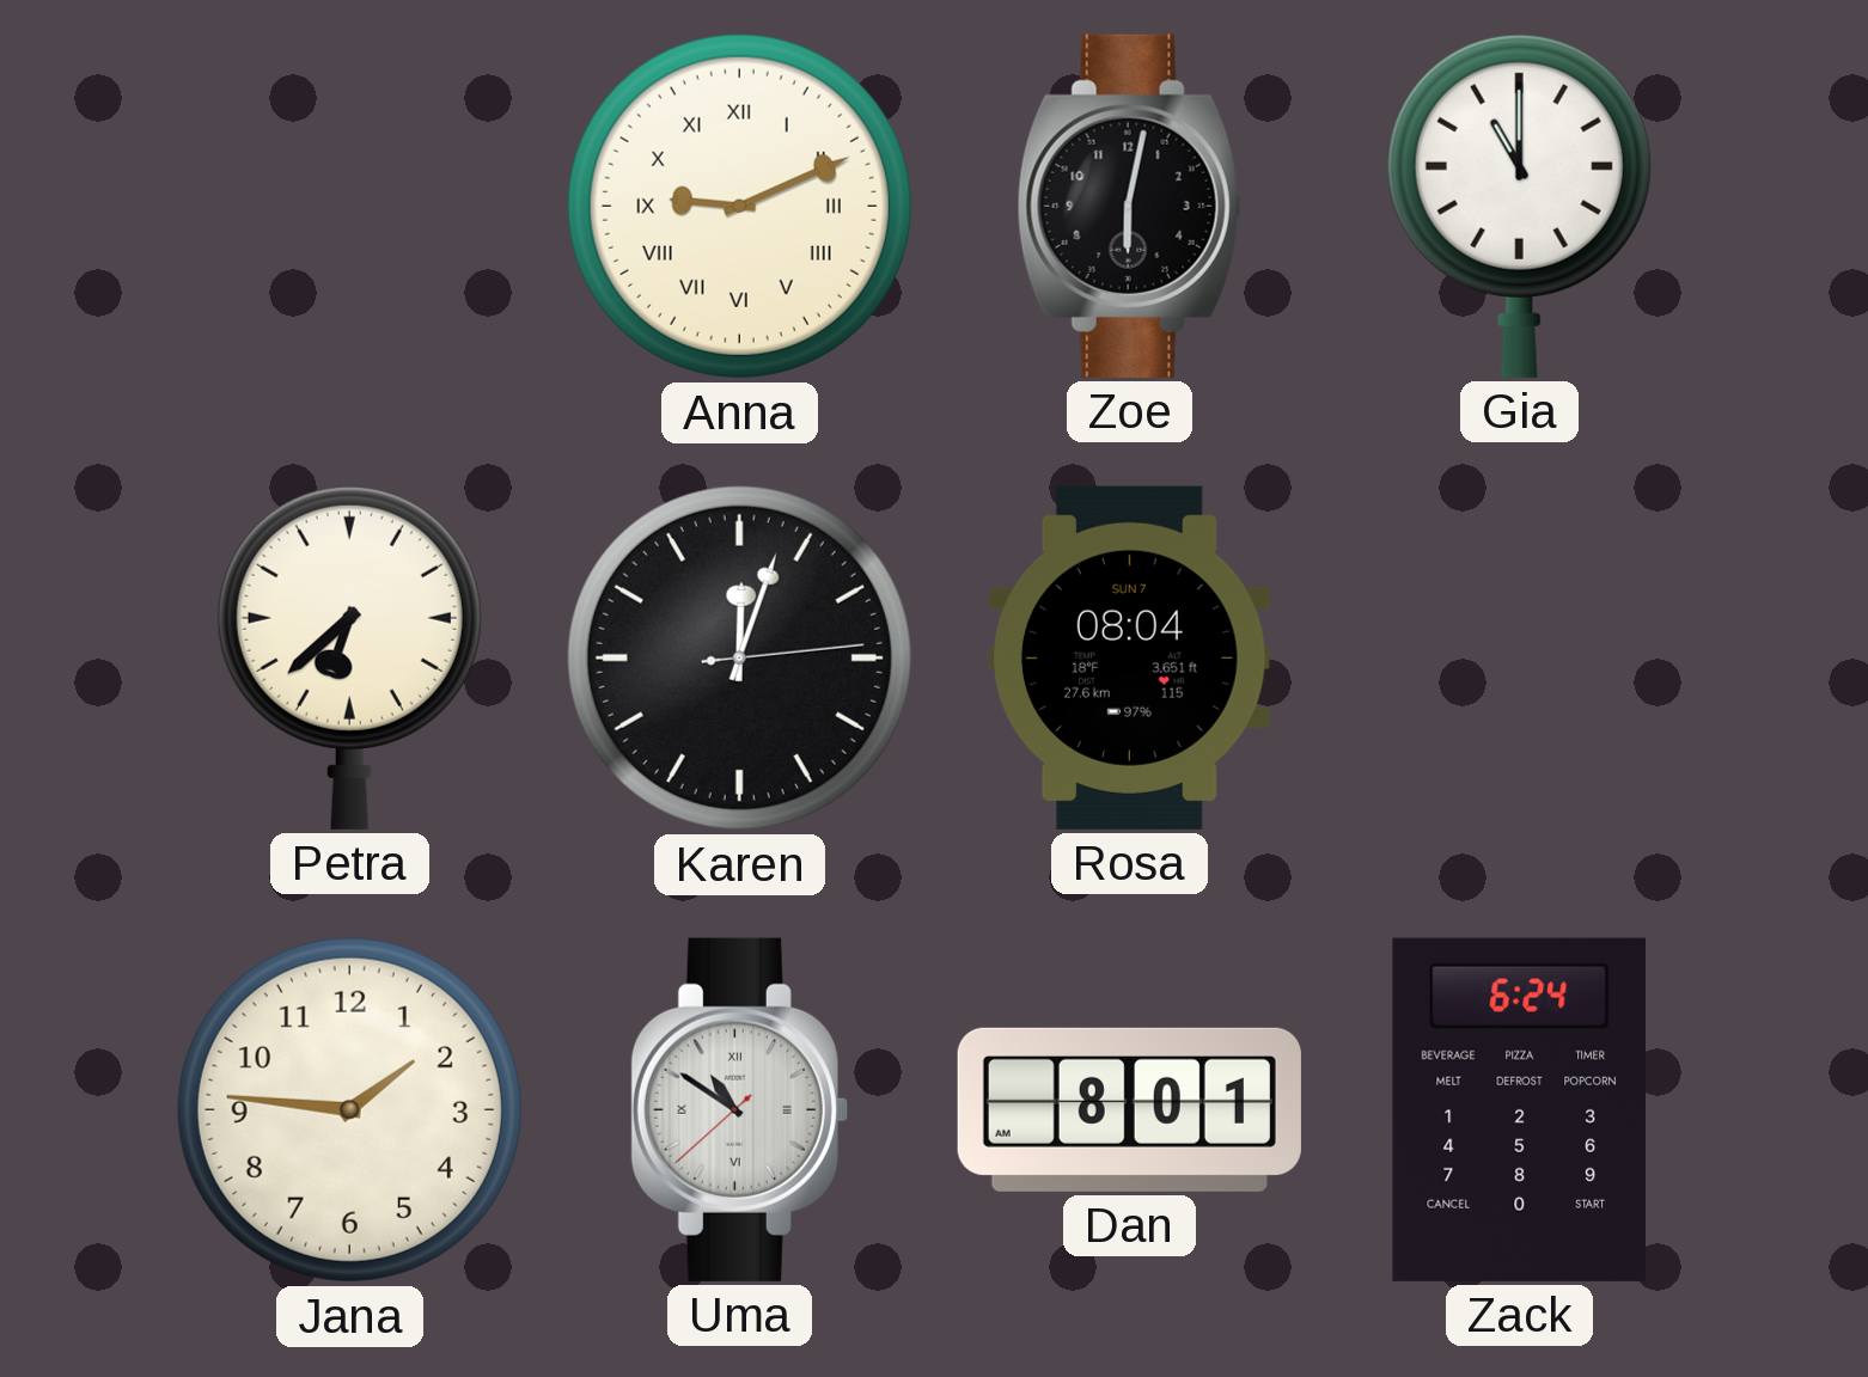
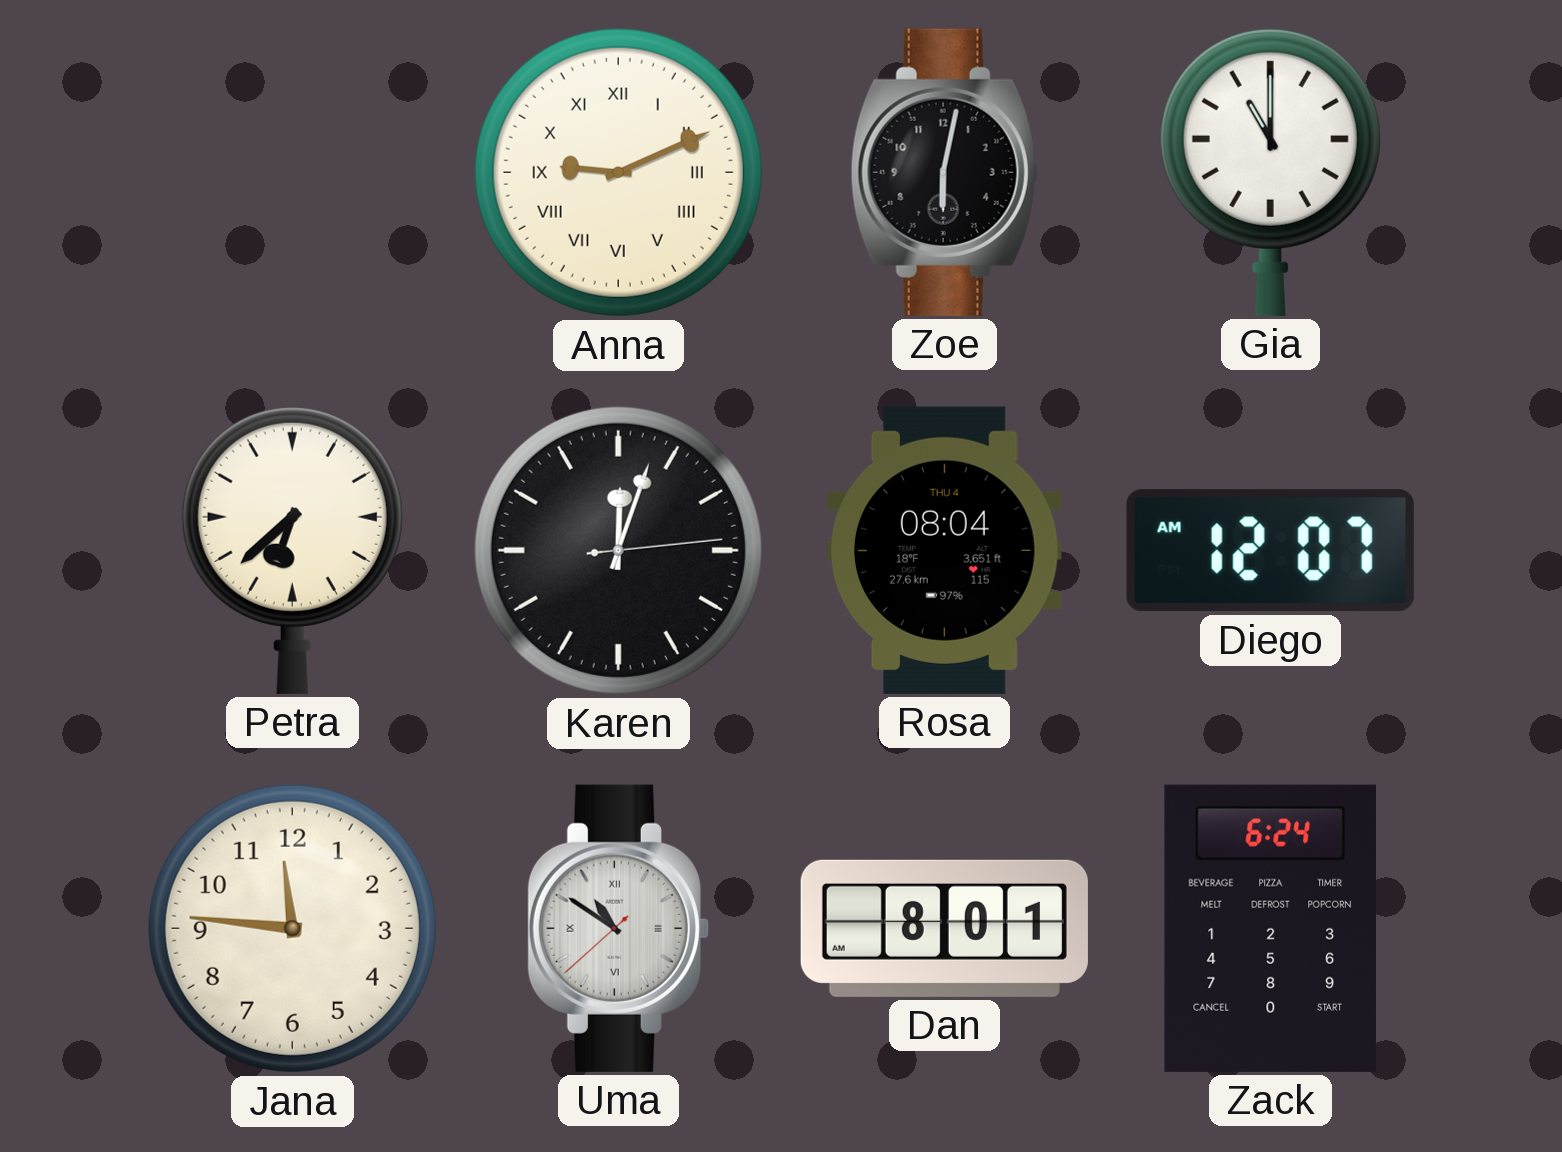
Rosa date: SUN 7 -> THU 4 (944, 550)
Diego: none -> 12:07 (1270, 551)
Jana: 1:46 -> 11:46 (292, 928)
